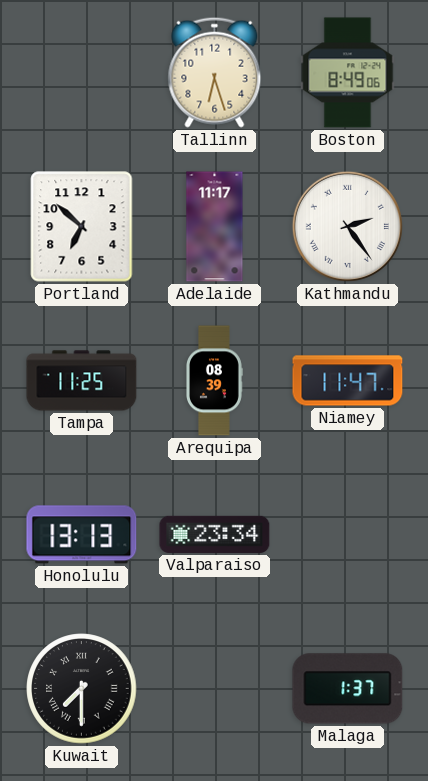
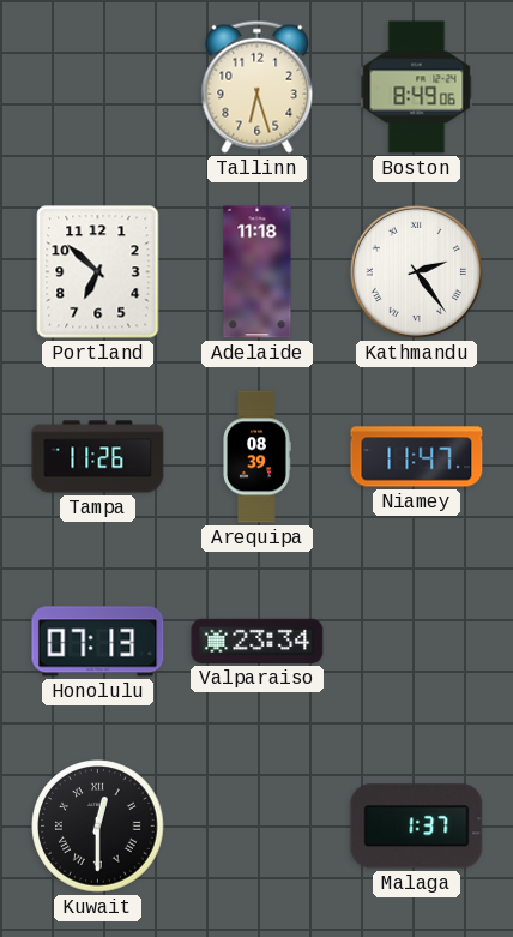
Adelaide: 11:17 -> 11:18 (258, 272)
Tampa: 11:25 -> 11:26 (98, 457)
Honolulu: 13:13 -> 07:13 (98, 642)
Kuwait: 7:30 -> 12:30 (98, 827)
